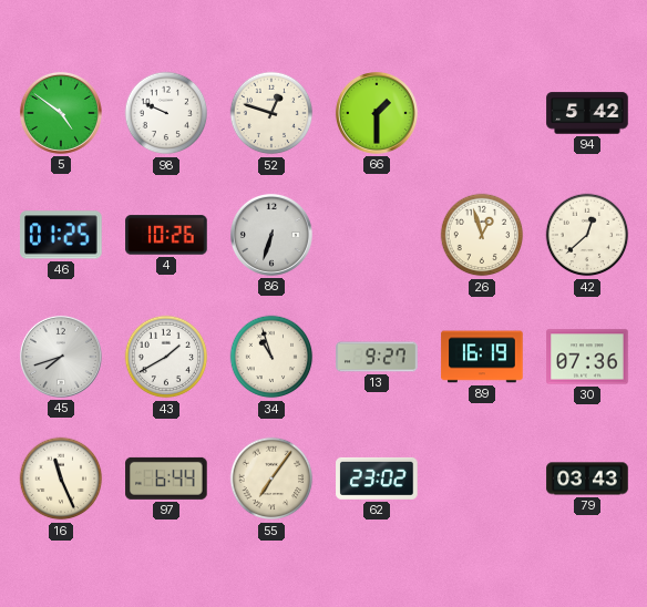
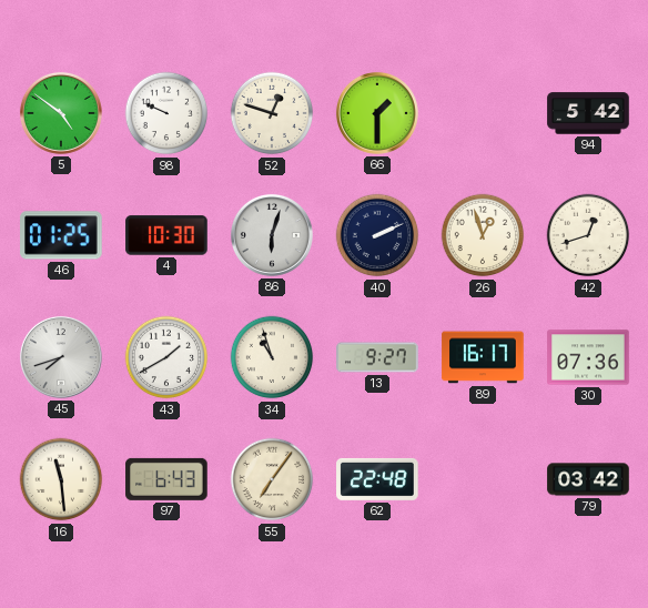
4: 10:26 -> 10:30 (166, 235)
86: 6:33 -> 6:03 (272, 235)
40: none -> 2:11 (377, 235)
42: 12:38 -> 12:42 (588, 235)
89: 16:19 -> 16:17 (483, 357)
16: 11:26 -> 11:29 (61, 479)
97: 6:44 -> 6:43 (166, 479)
62: 23:02 -> 22:48 (377, 479)
79: 03:43 -> 03:42 (588, 479)
